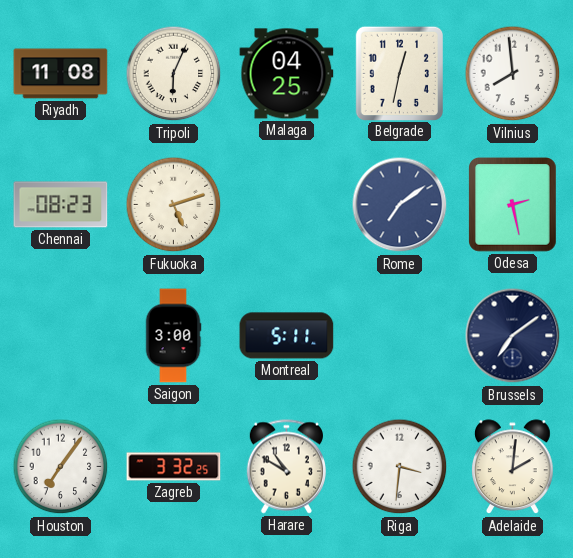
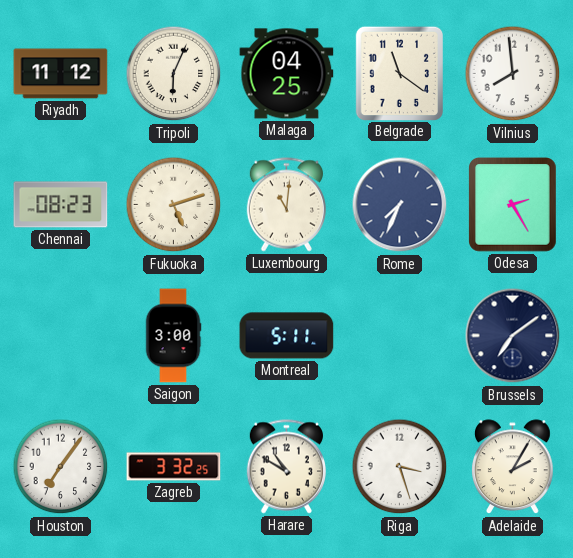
Riyadh: 11:08 -> 11:12 (61, 74)
Belgrade: 12:32 -> 11:21 (399, 73)
Luxembourg: none -> 11:01 (286, 205)
Rome: 7:09 -> 7:34 (400, 205)
Odesa: 2:28 -> 2:25 (513, 205)
Riga: 3:31 -> 3:27 (400, 467)
Adelaide: 2:01 -> 2:05 (513, 467)
